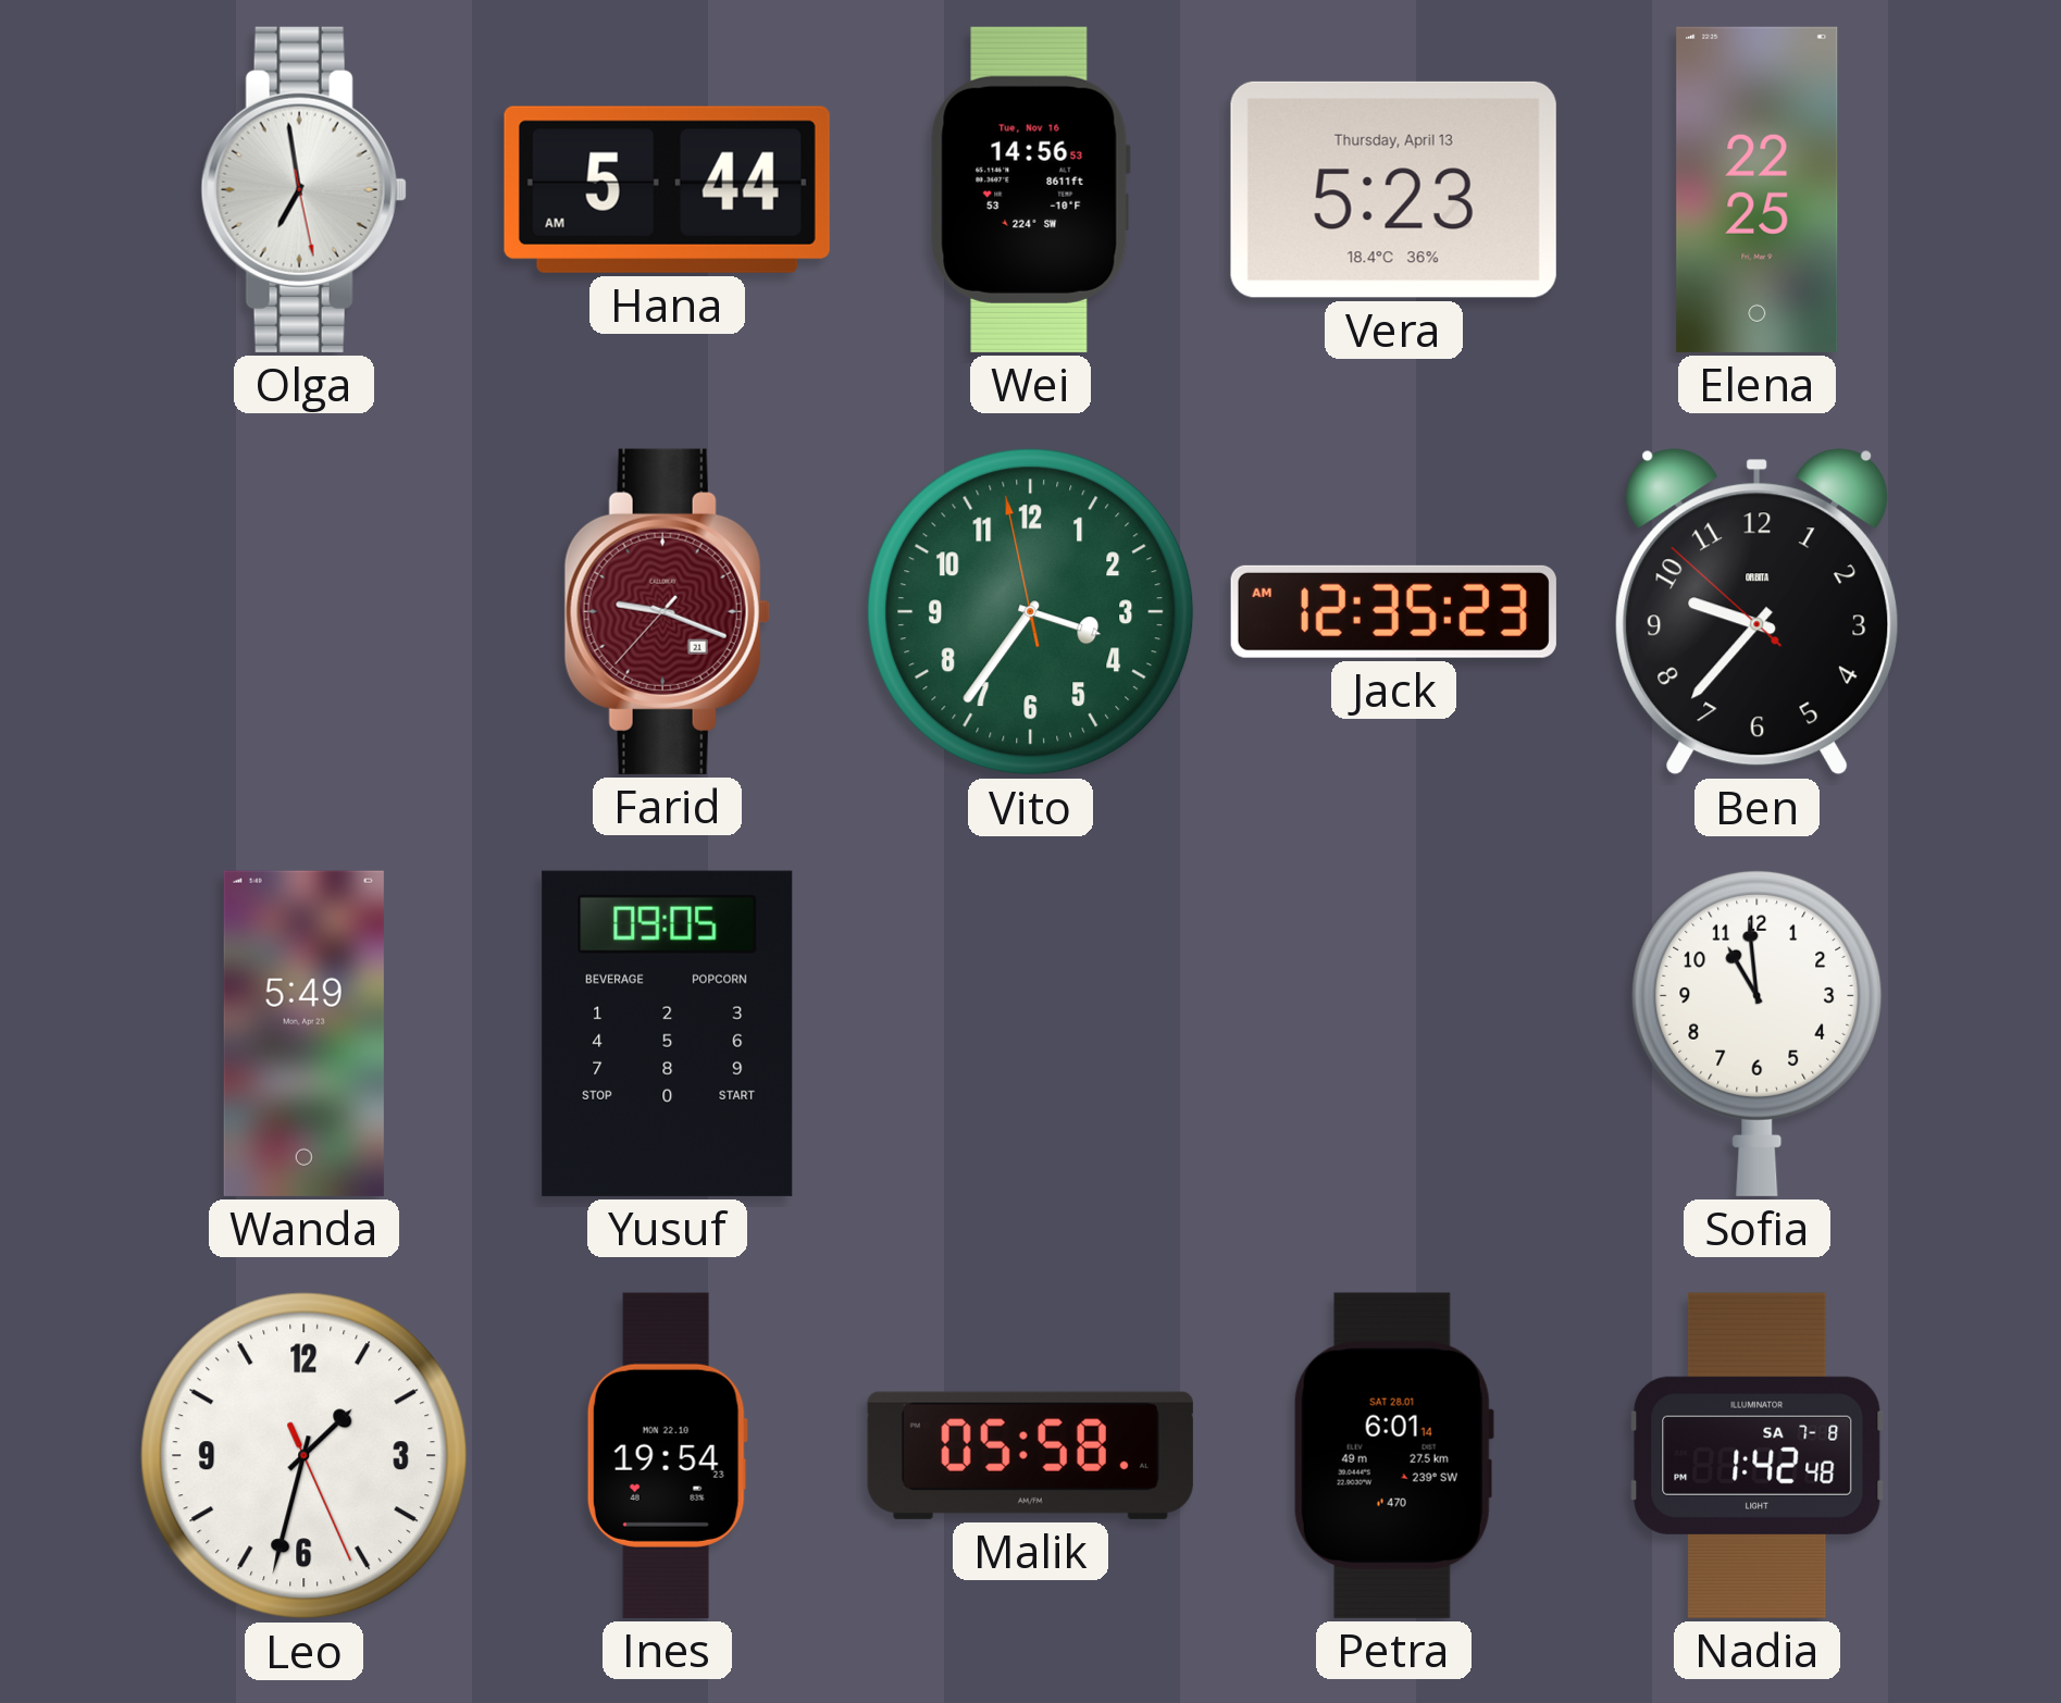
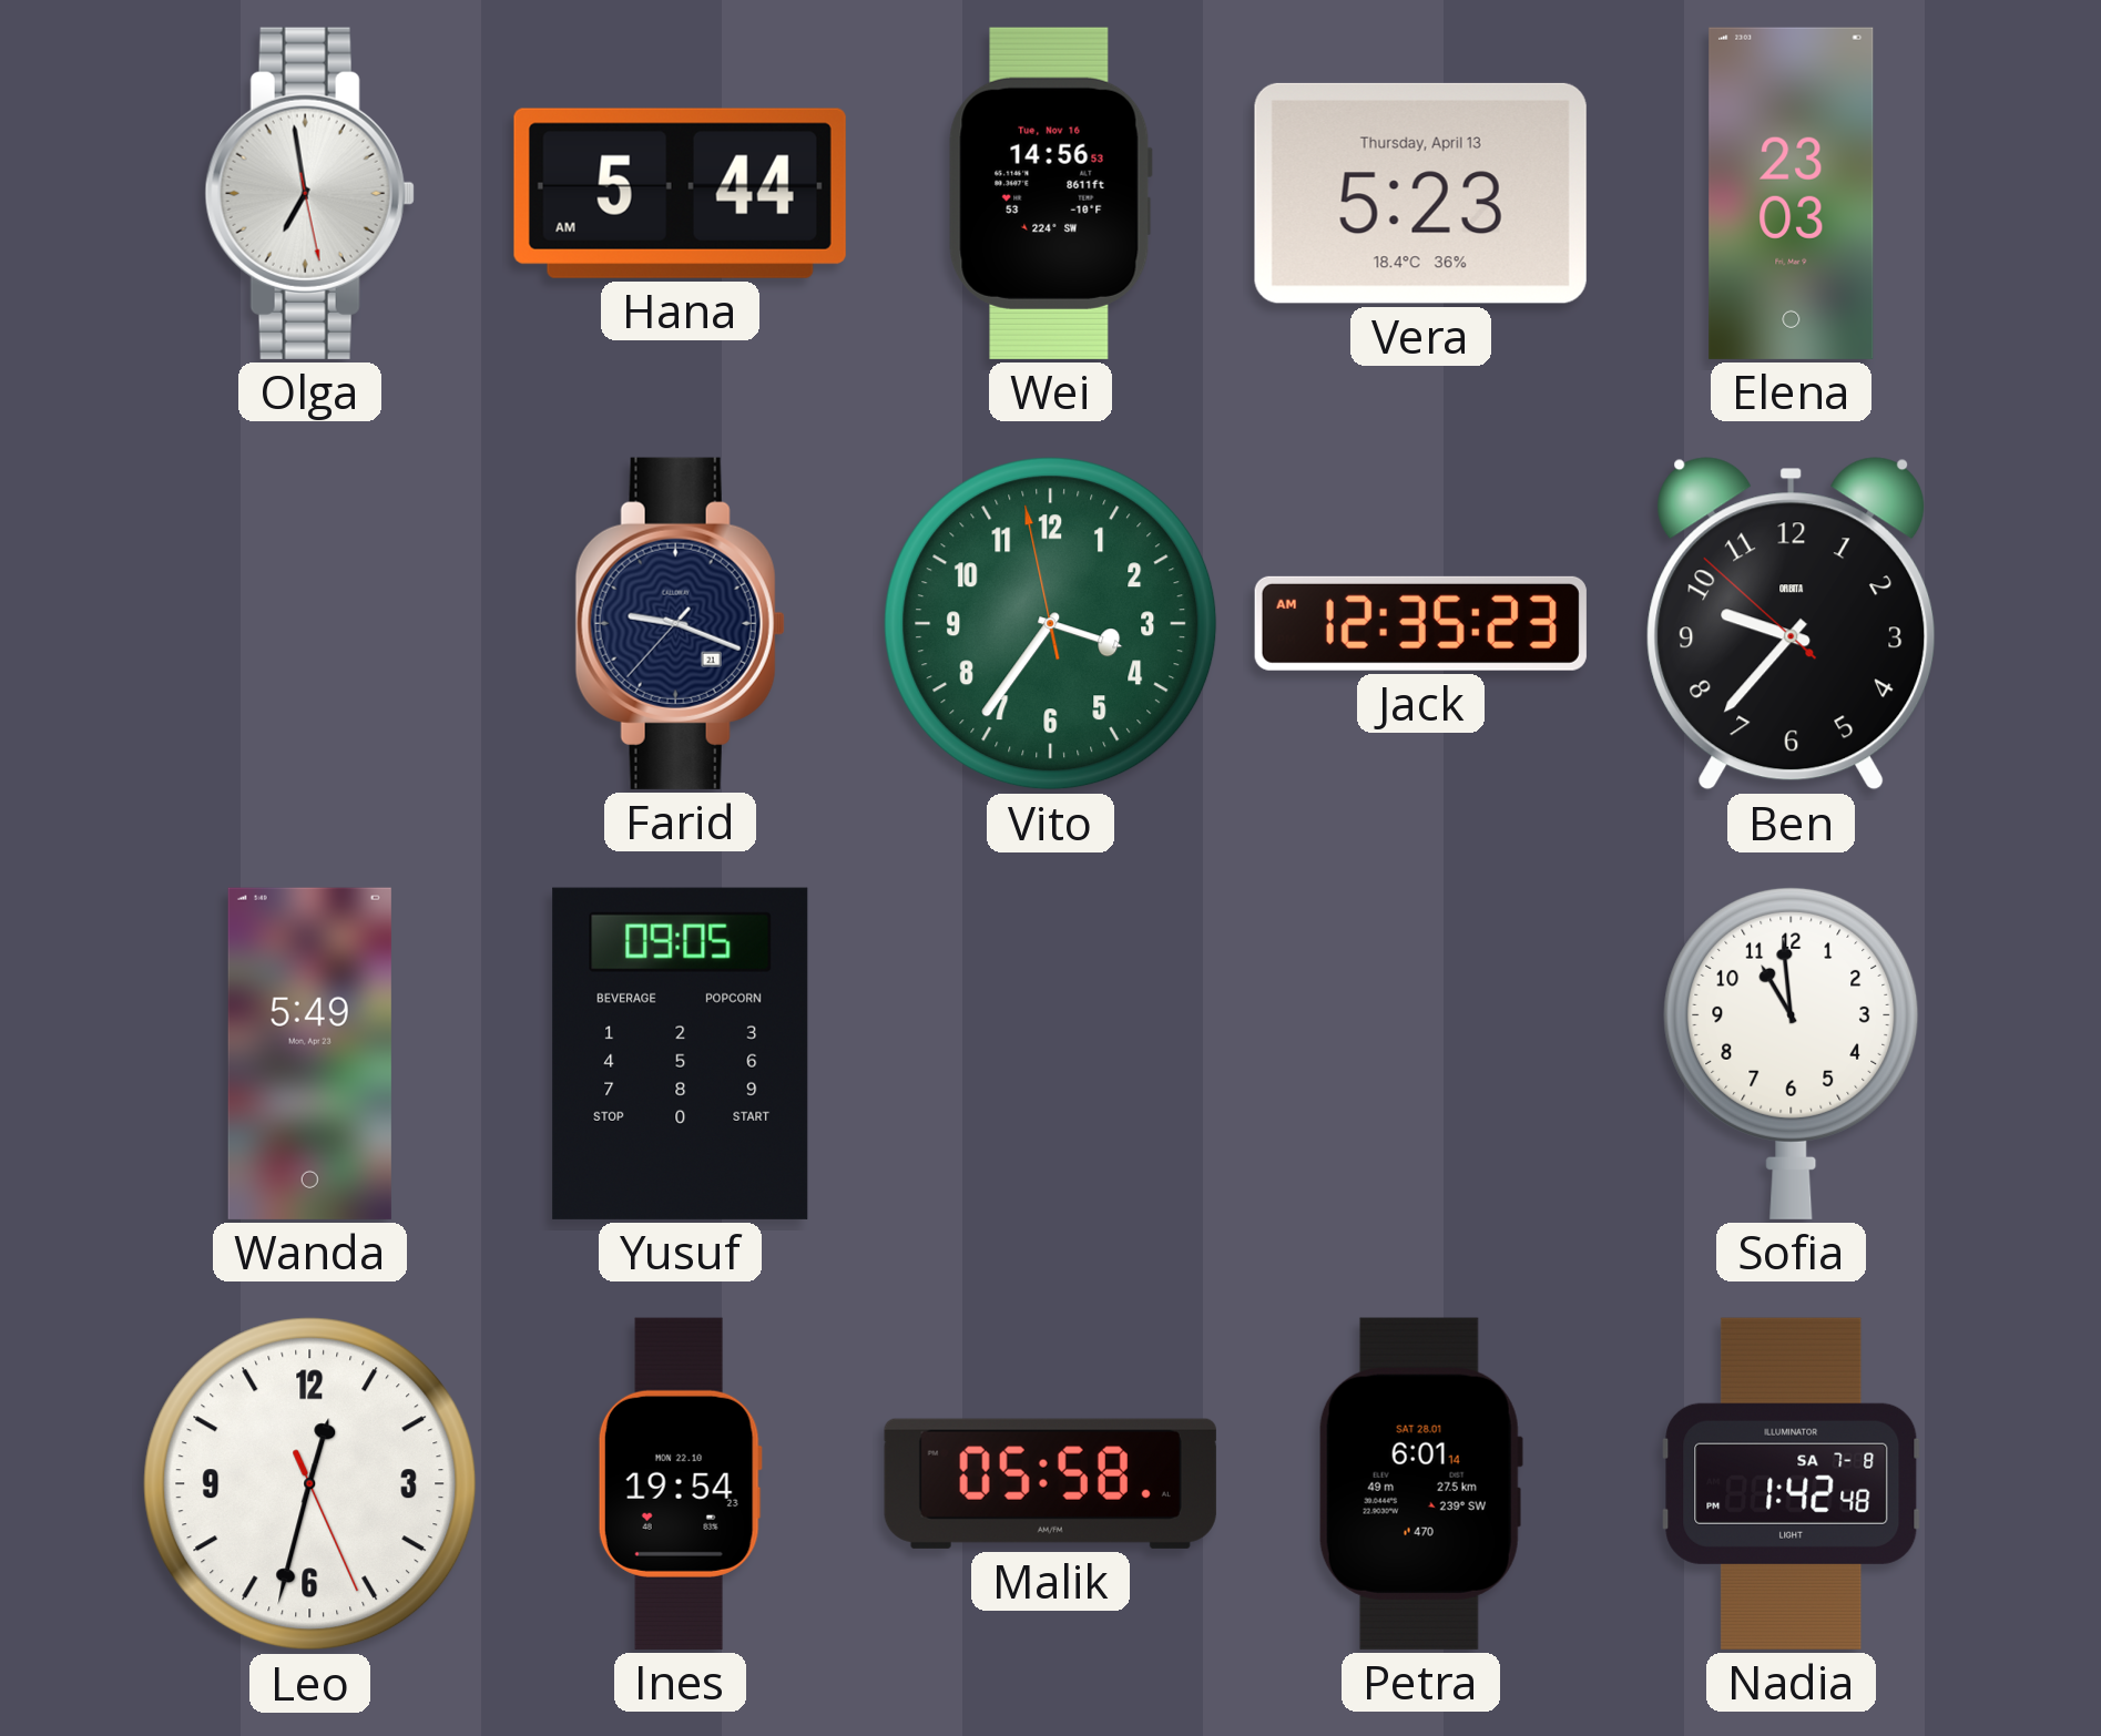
Elena: 22:25 -> 23:03 (1792, 193)
Farid dial: burgundy -> navy (680, 623)
Leo: 1:32 -> 12:32 (310, 1484)
